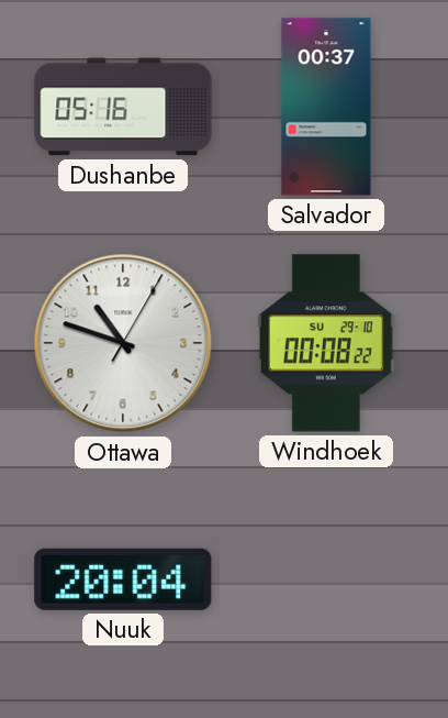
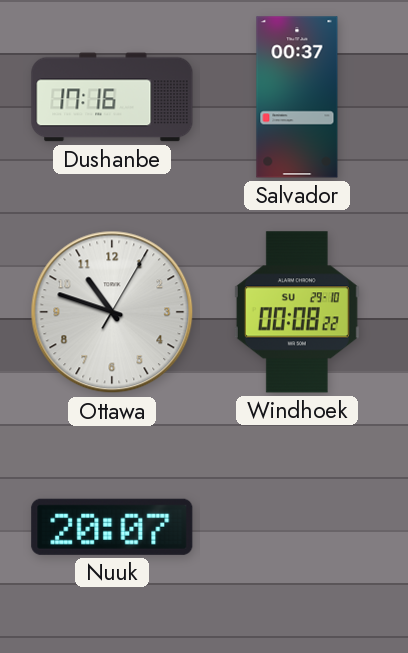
Dushanbe: 05:16 -> 17:16 (112, 97)
Nuuk: 20:04 -> 20:07 (112, 527)
